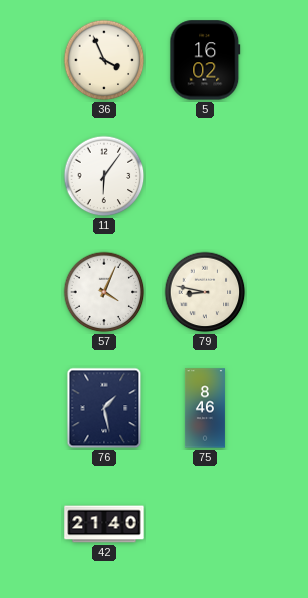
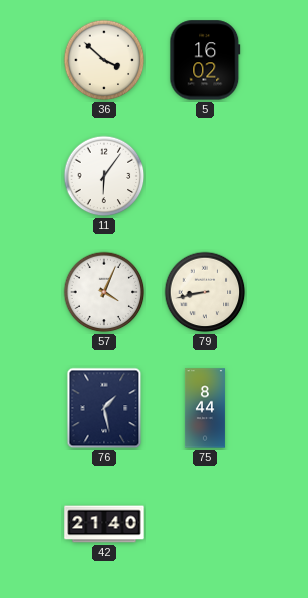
36: 3:56 -> 3:52 (104, 60)
79: 8:47 -> 8:43 (205, 292)
75: 8:46 -> 8:44 (205, 408)
